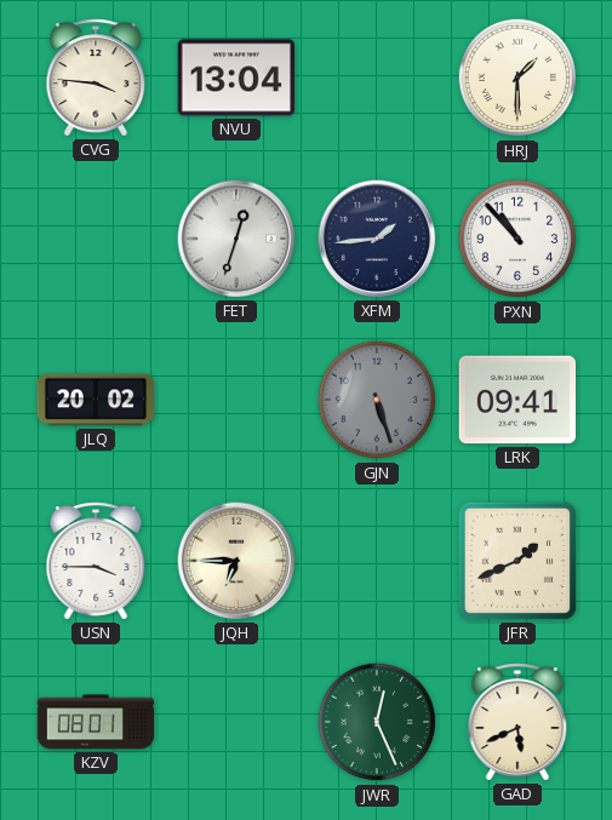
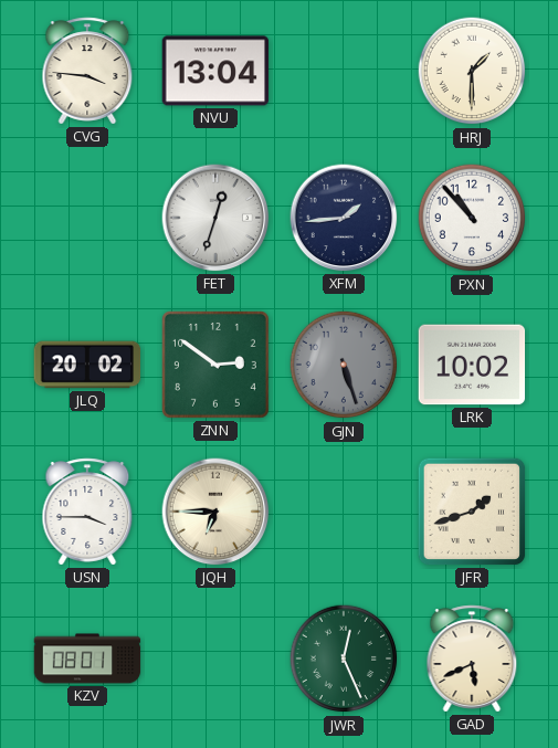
ZNN: none -> 2:51 (215, 365)
LRK: 09:41 -> 10:02 (472, 365)
JFR: 1:41 -> 1:42 (472, 512)
